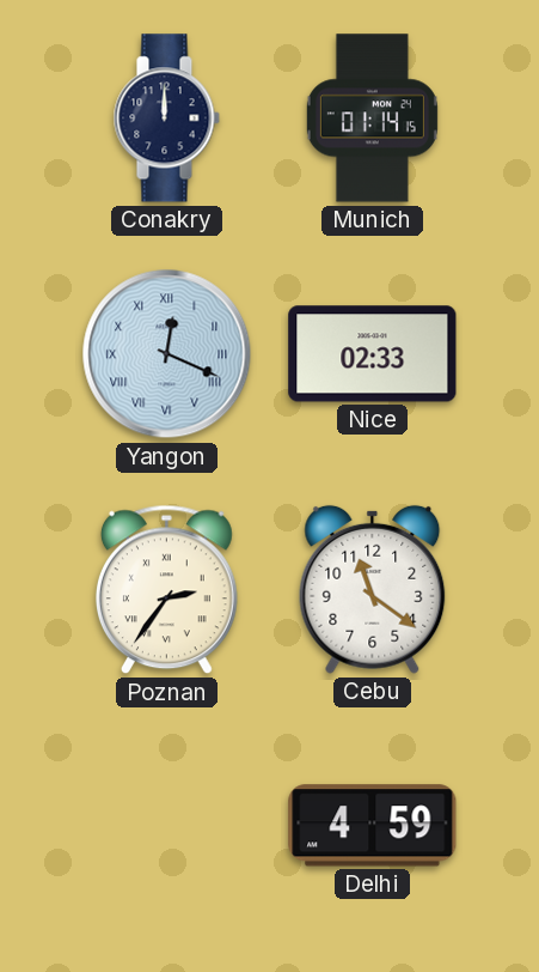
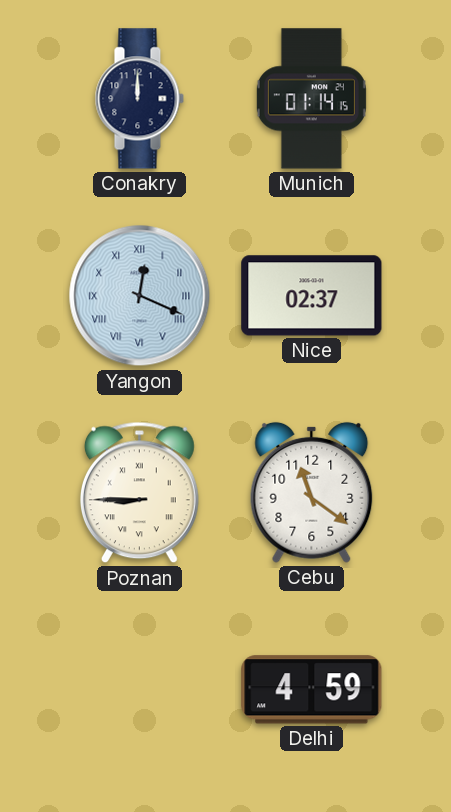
Nice: 02:33 -> 02:37 (312, 296)
Poznan: 2:36 -> 8:45 (139, 493)
